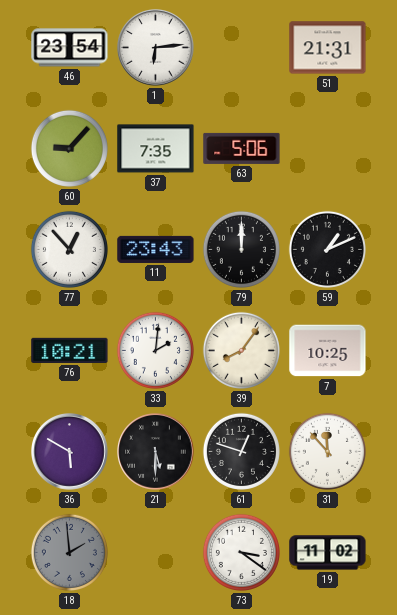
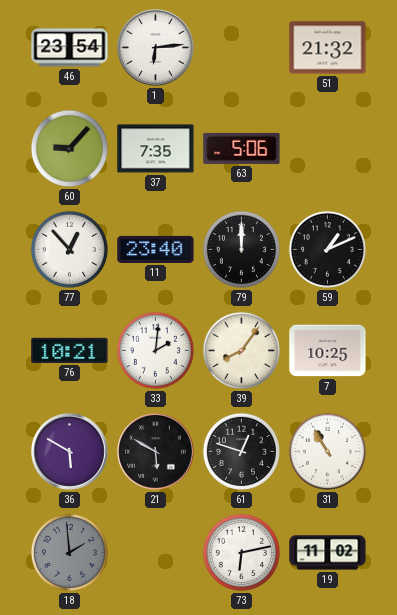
51: 21:31 -> 21:32 (328, 48)
11: 23:43 -> 23:40 (156, 249)
21: 5:30 -> 5:50 (156, 452)
31: 11:53 -> 10:55 (327, 451)
73: 3:21 -> 6:13 (241, 552)
